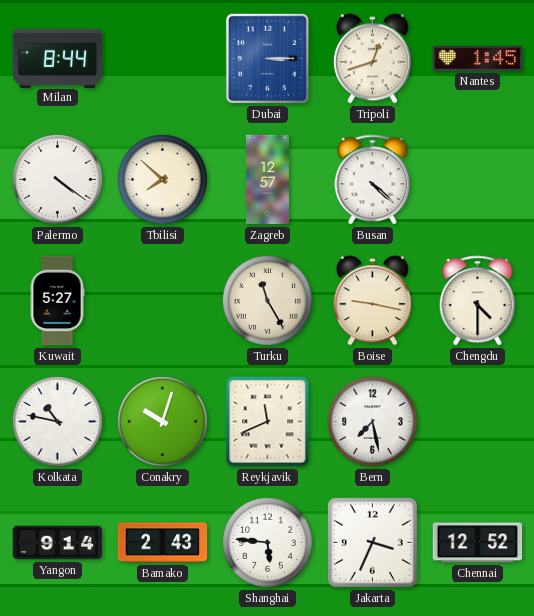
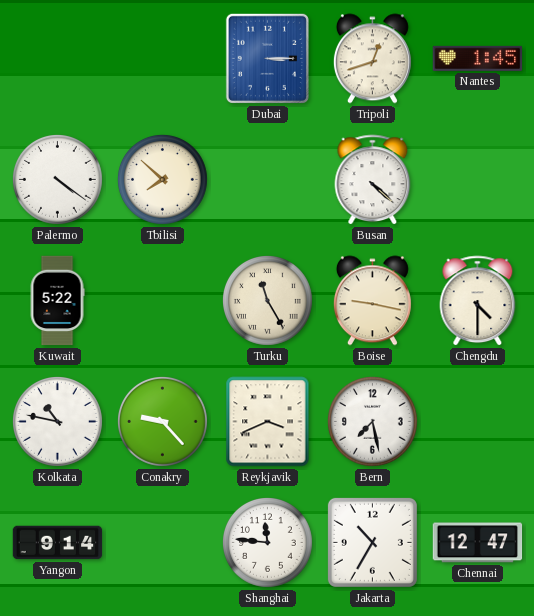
Milan: 8:44 -> none (58, 58)
Zagreb: 12:57 -> none (267, 180)
Kuwait: 5:27 -> 5:22 (57, 301)
Conakry: 10:03 -> 9:23 (163, 422)
Reykjavik: 11:41 -> 3:41 (268, 422)
Bamako: 2:43 -> none (163, 543)
Shanghai: 5:46 -> 11:46 (268, 543)
Jakarta: 3:34 -> 10:35 (372, 542)
Chennai: 12:52 -> 12:47 (478, 543)
